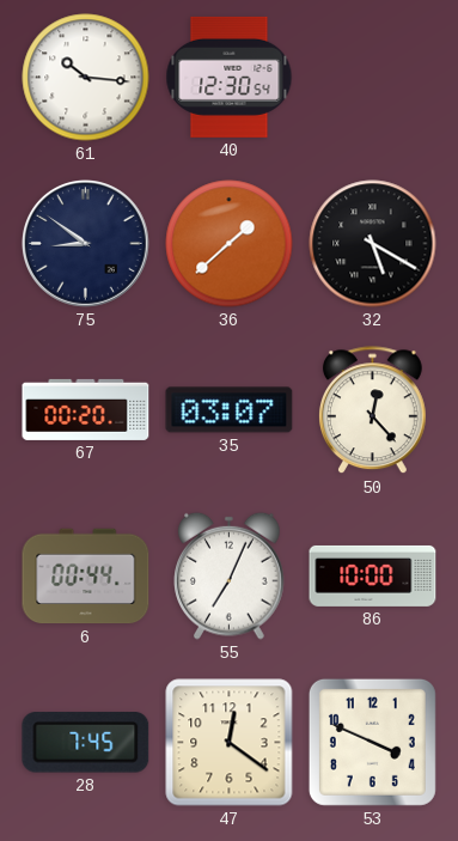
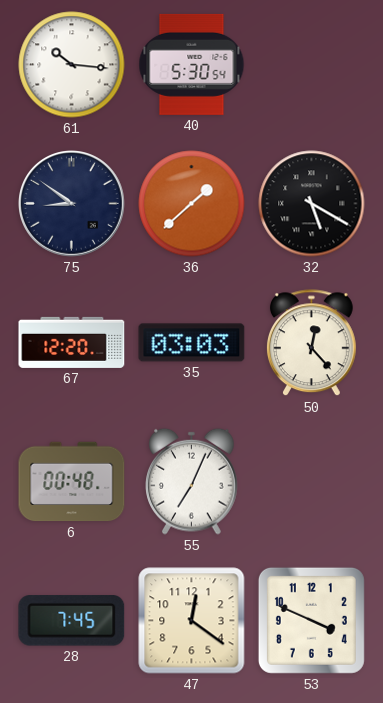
40: 12:30 -> 5:30 (192, 64)
67: 00:20 -> 12:20 (72, 342)
35: 03:07 -> 03:03 (192, 343)
6: 00:44 -> 00:48 (72, 482)
86: 10:00 -> none (373, 575)
